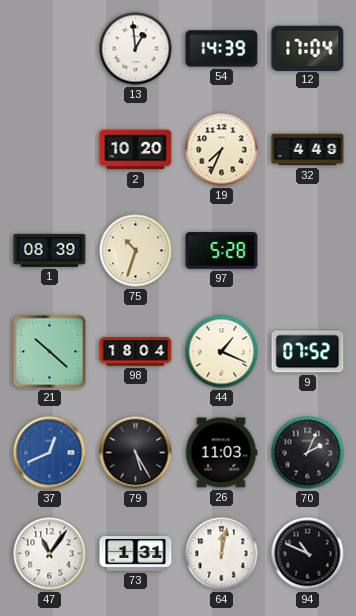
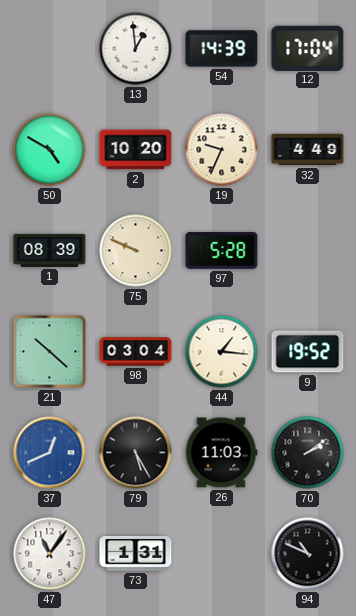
50: none -> 4:50 (50, 150)
19: 7:34 -> 9:34 (222, 150)
75: 10:33 -> 9:49 (136, 251)
98: 18:04 -> 03:04 (136, 352)
44: 1:19 -> 1:16 (222, 352)
9: 07:52 -> 19:52 (308, 352)
70: 2:04 -> 2:09 (308, 453)
64: 12:02 -> none (222, 554)
